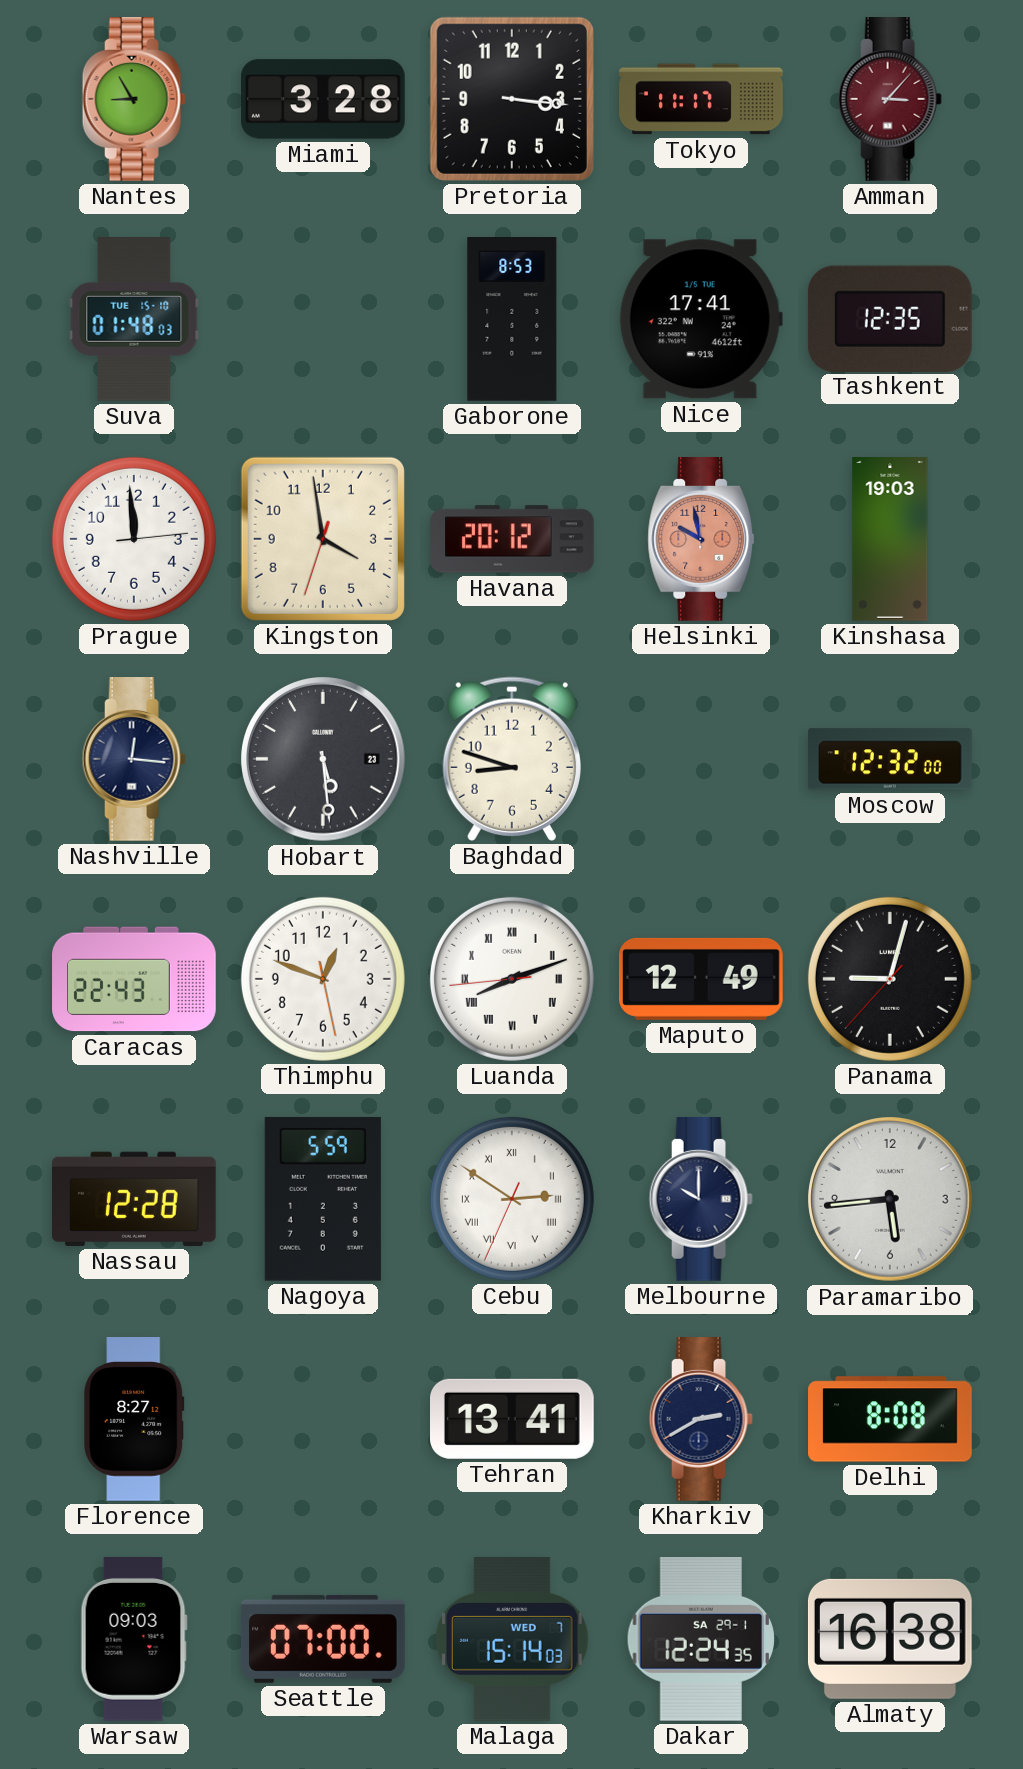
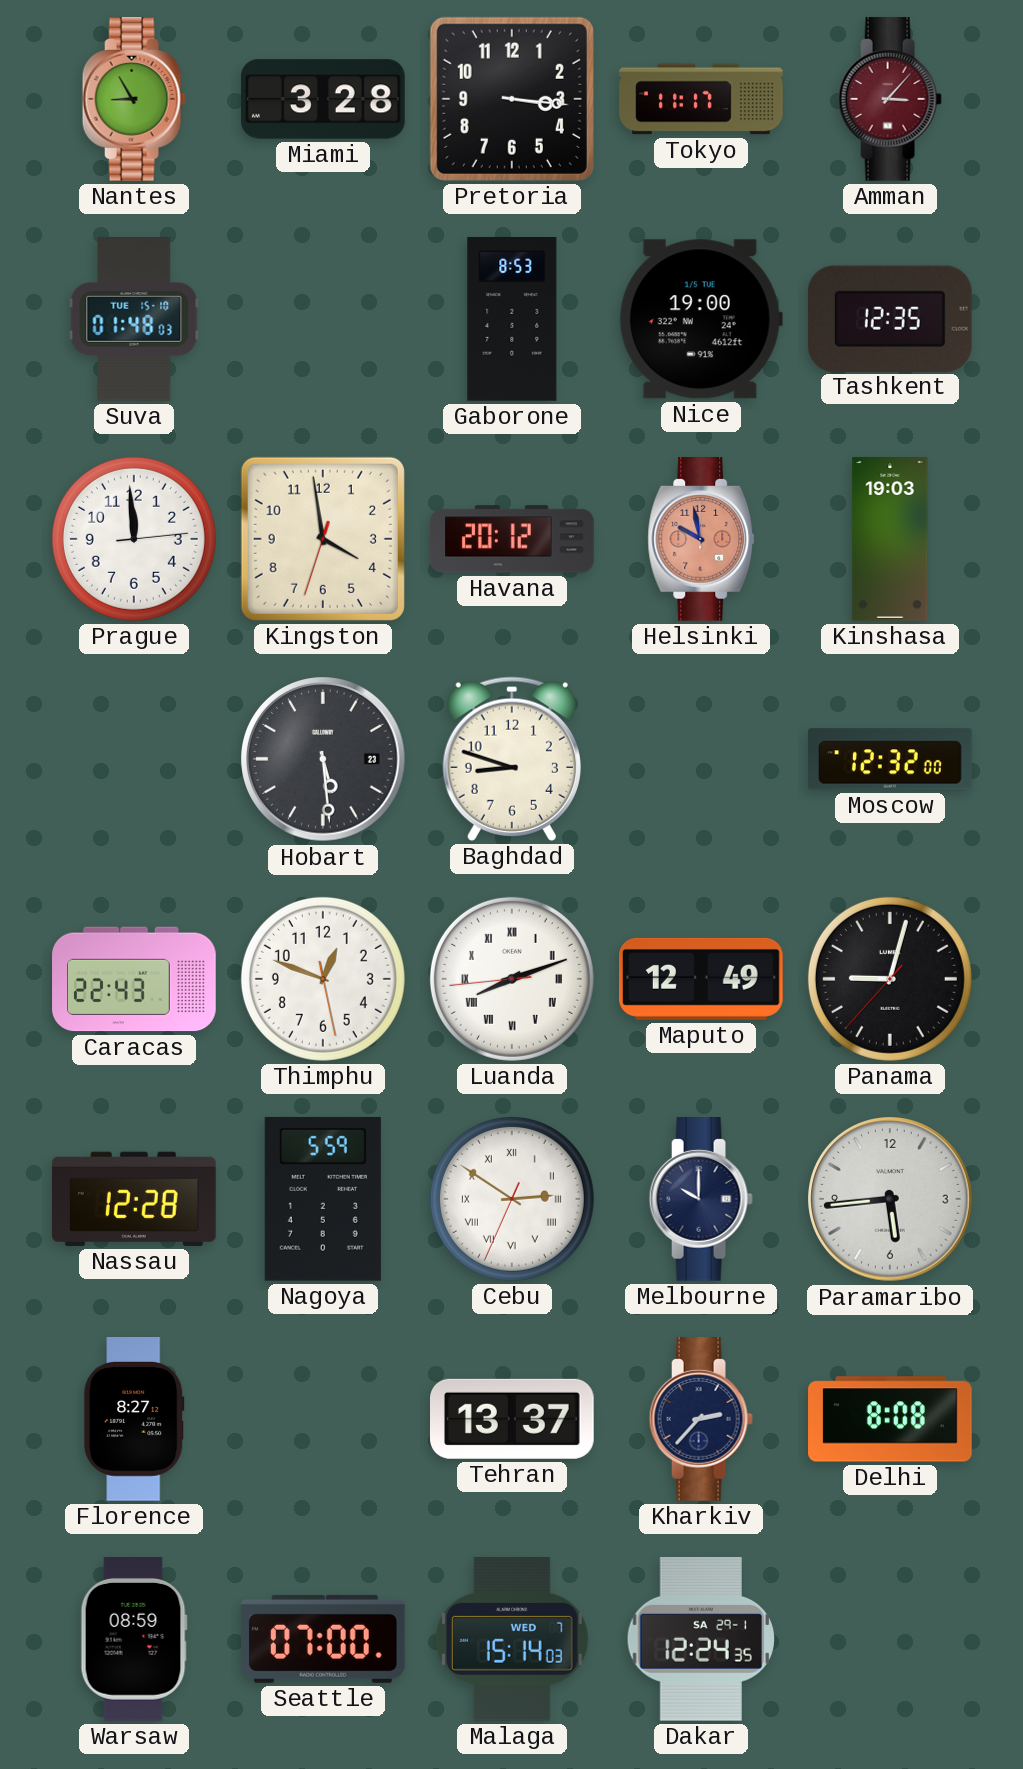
Nice: 17:41 -> 19:00 (701, 319)
Nashville: 12:16 -> none (134, 760)
Tehran: 13:41 -> 13:37 (513, 1419)
Kharkiv: 2:40 -> 2:37 (701, 1420)
Warsaw: 09:03 -> 08:59 (134, 1640)
Almaty: 16:38 -> none (890, 1639)
